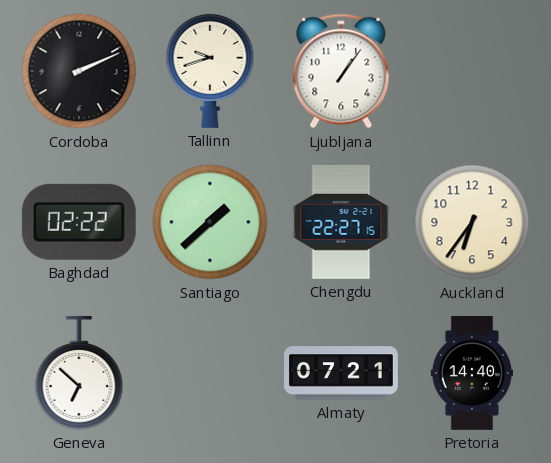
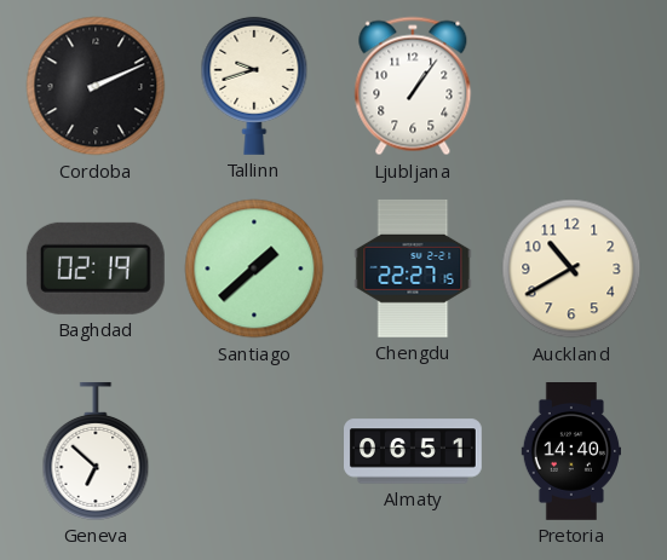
Baghdad: 02:22 -> 02:19 (96, 269)
Auckland: 6:36 -> 10:40 (571, 269)
Almaty: 07:21 -> 06:51 (414, 451)
